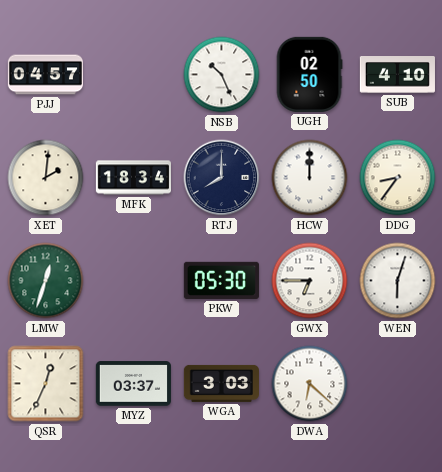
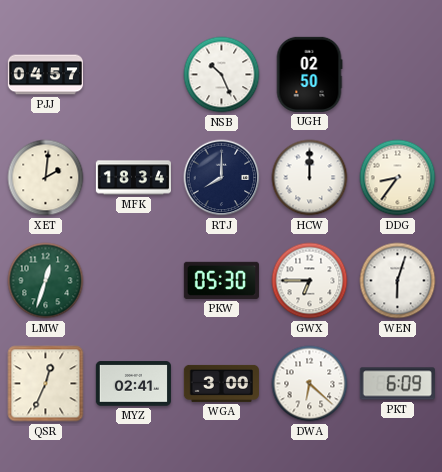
SUB: 4:10 -> none (397, 75)
MYZ: 03:37 -> 02:41 (133, 384)
WGA: 3:03 -> 3:00 (221, 383)
PKT: none -> 6:09 (397, 384)
